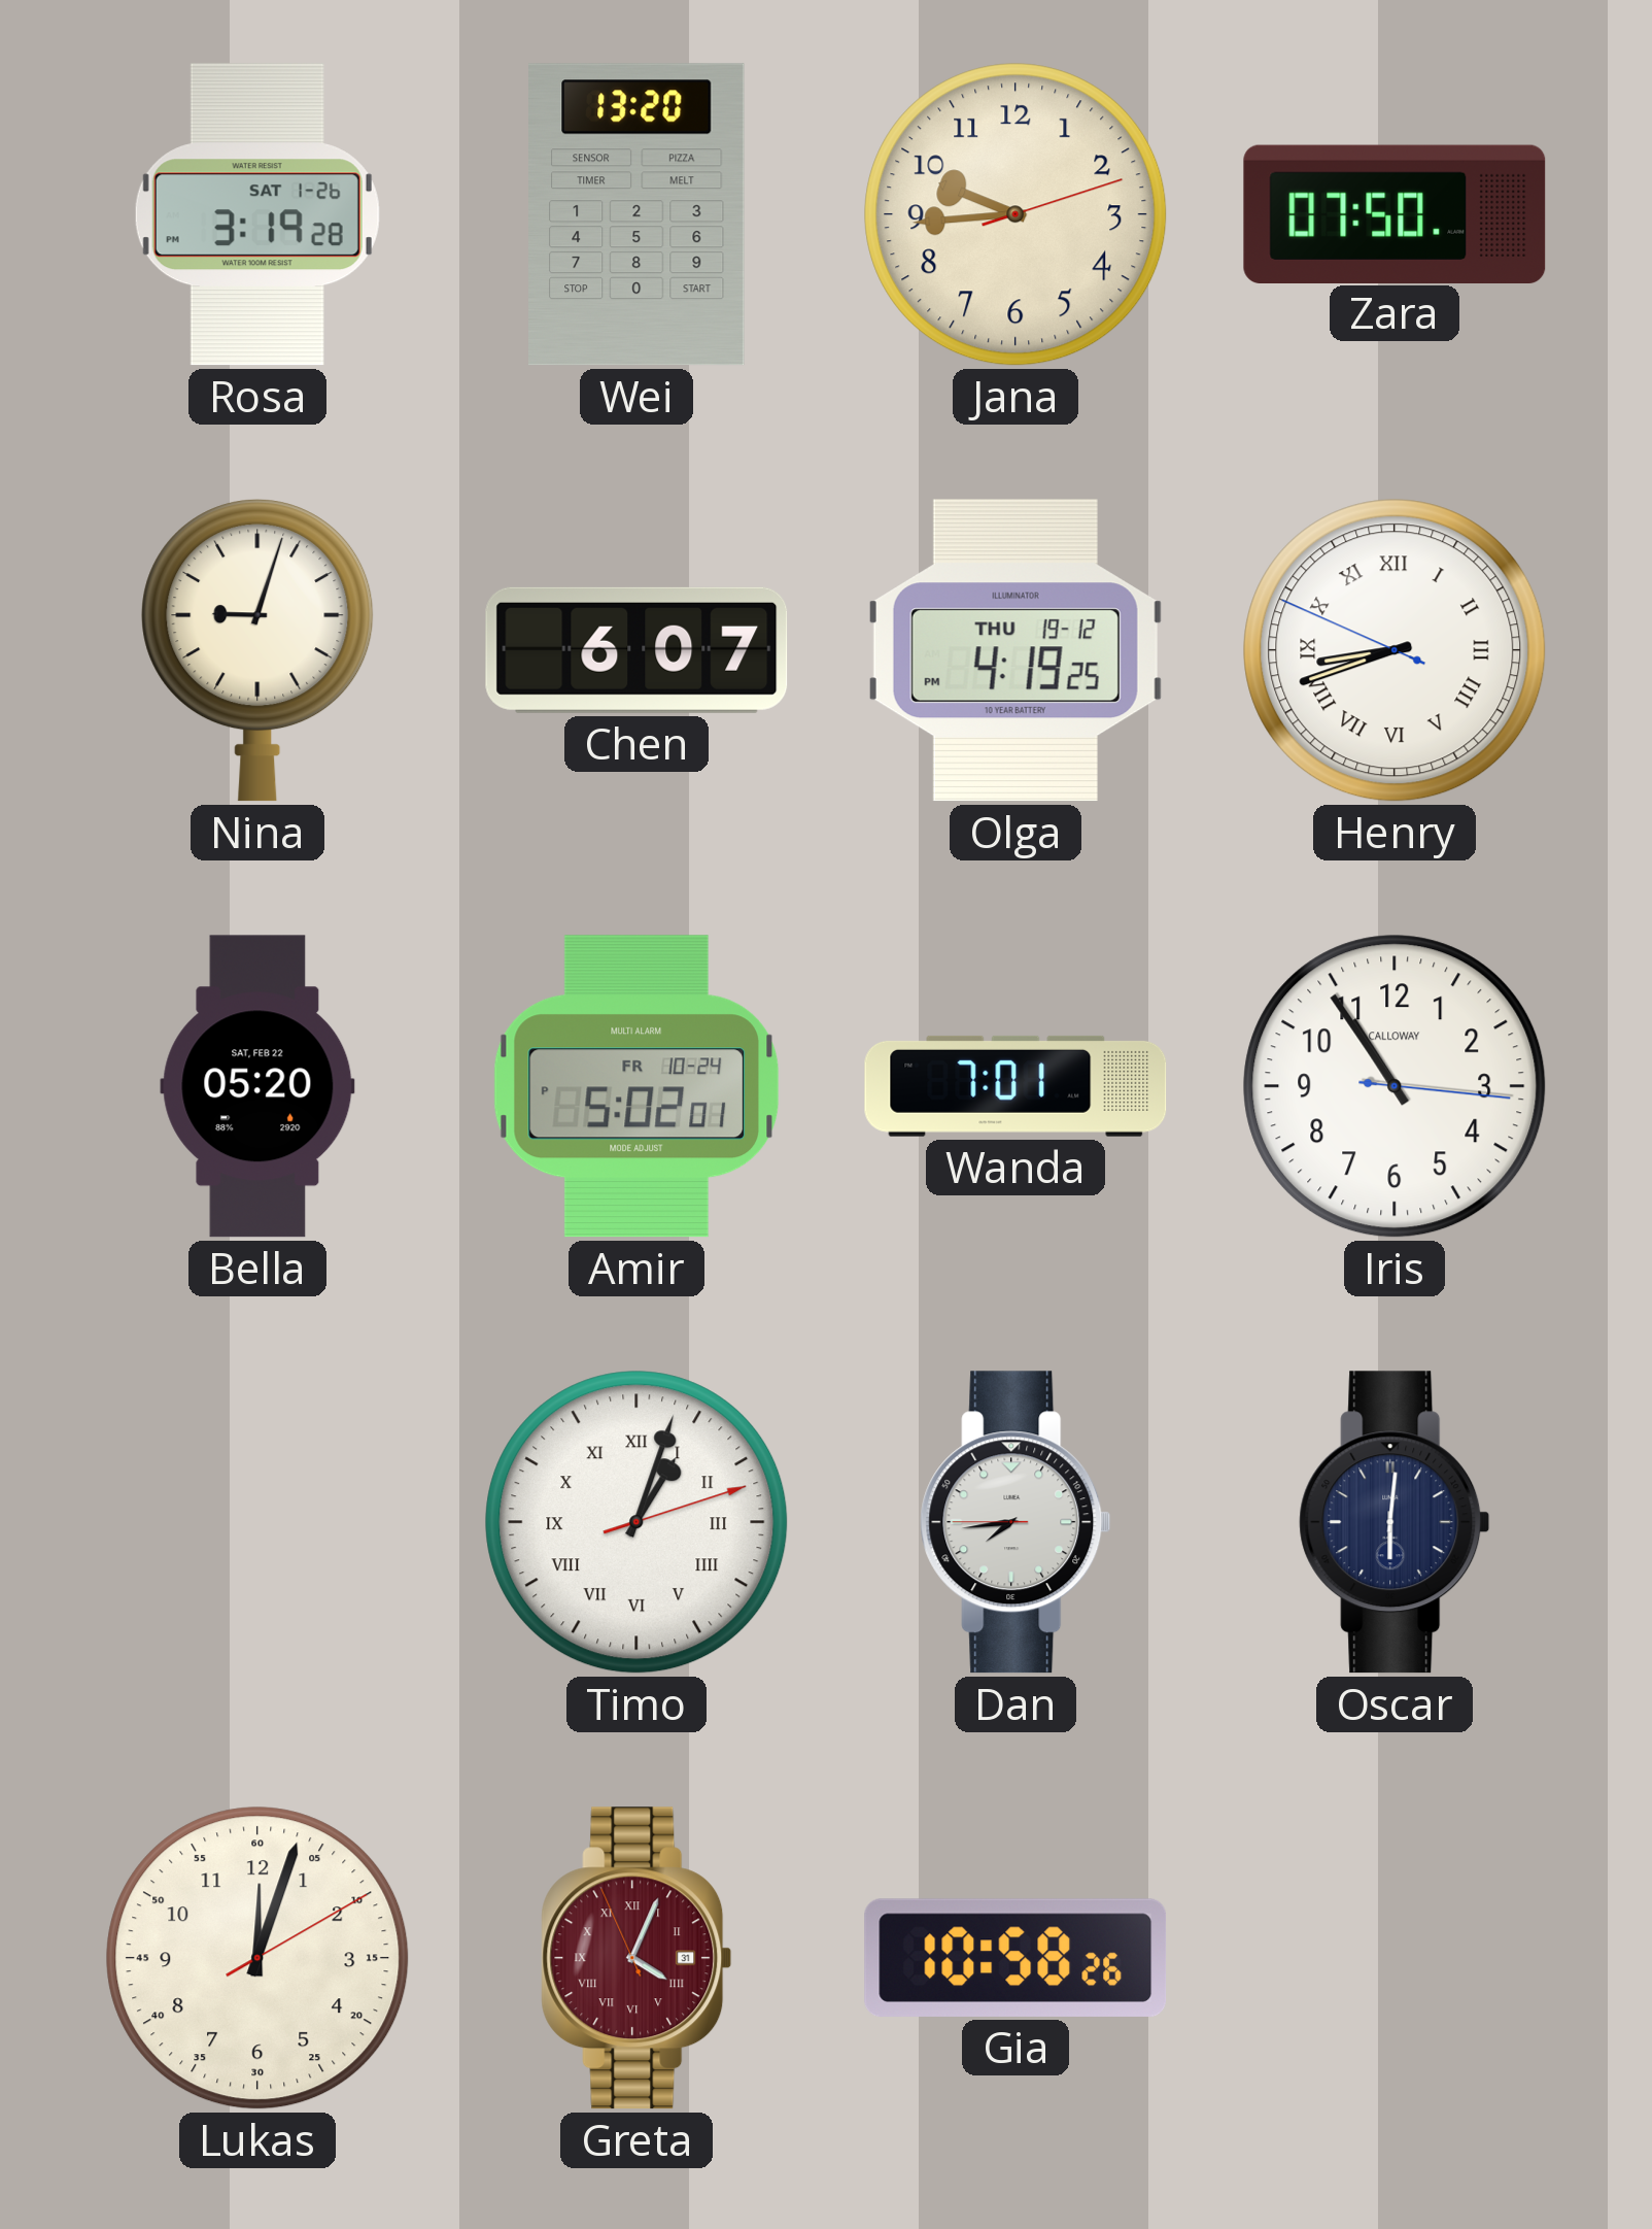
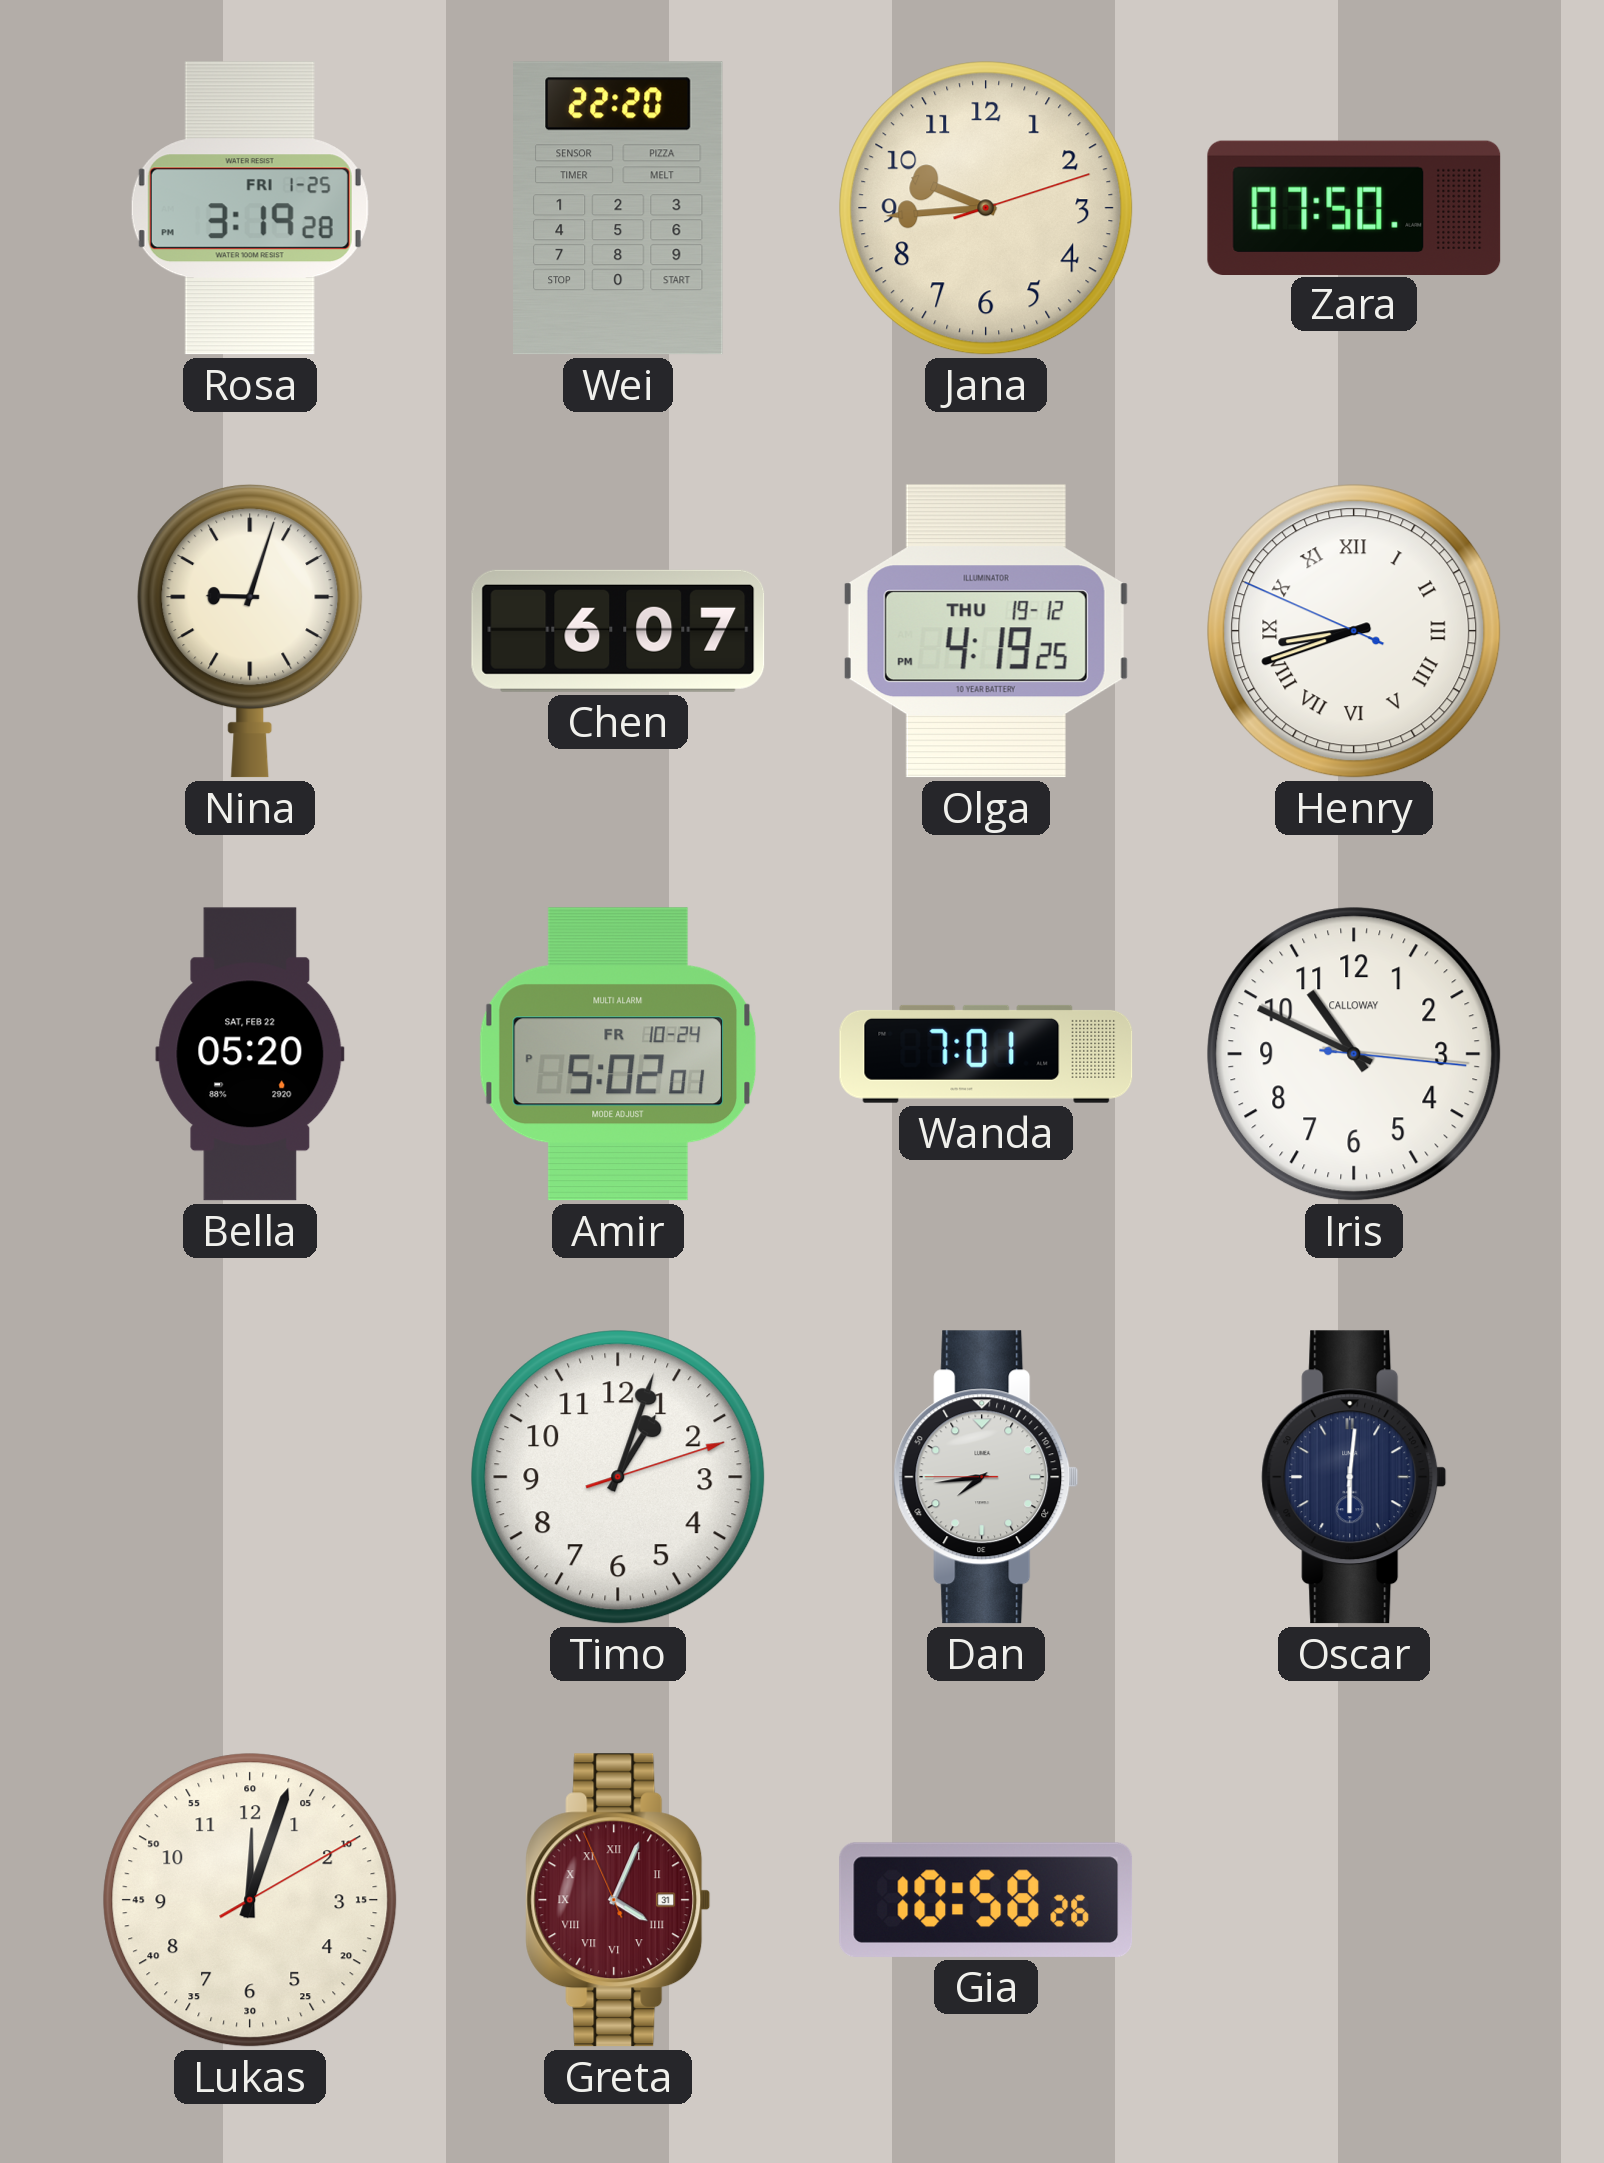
Rosa date: SAT 1-26 -> FRI 1-25 (250, 208)
Wei: 13:20 -> 22:20 (619, 208)
Iris: 10:54 -> 10:49 (1354, 1054)
Timo numerals: Roman -> Arabic (618, 1477)
